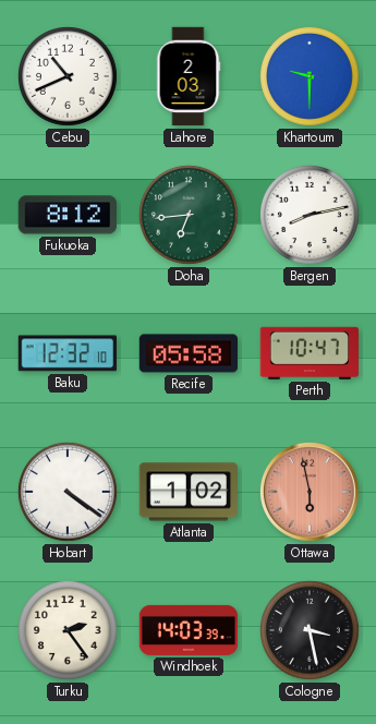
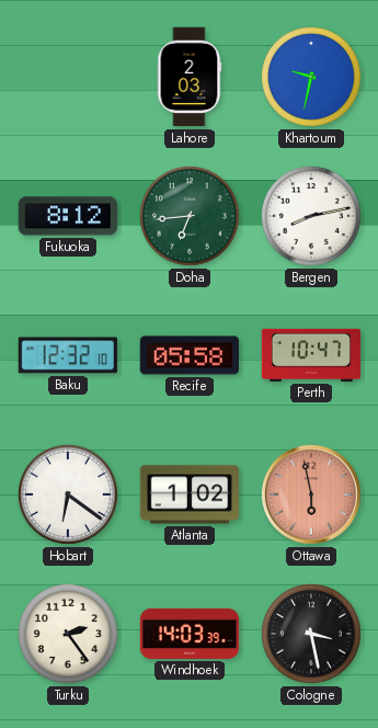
Cebu: 10:41 -> none (69, 76)
Khartoum: 9:30 -> 9:32 (312, 77)
Hobart: 4:21 -> 6:21 (69, 494)
